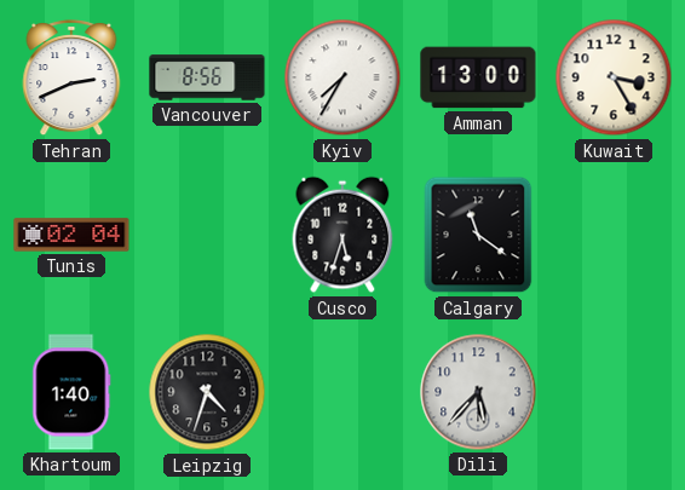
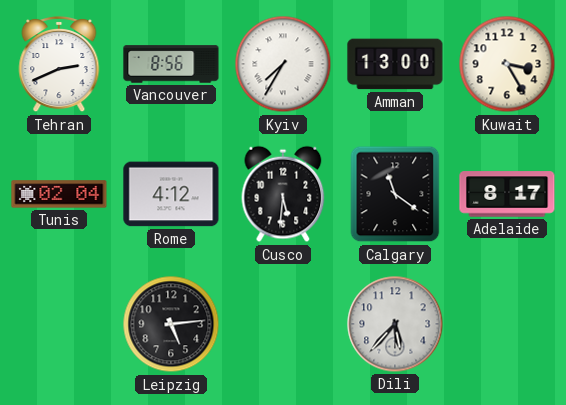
Rome: none -> 4:12 (171, 194)
Cusco: 5:33 -> 5:31 (283, 194)
Adelaide: none -> 8:17 (507, 194)
Khartoum: 1:40 -> none (71, 392)
Leipzig: 4:33 -> 5:14 (171, 324)
